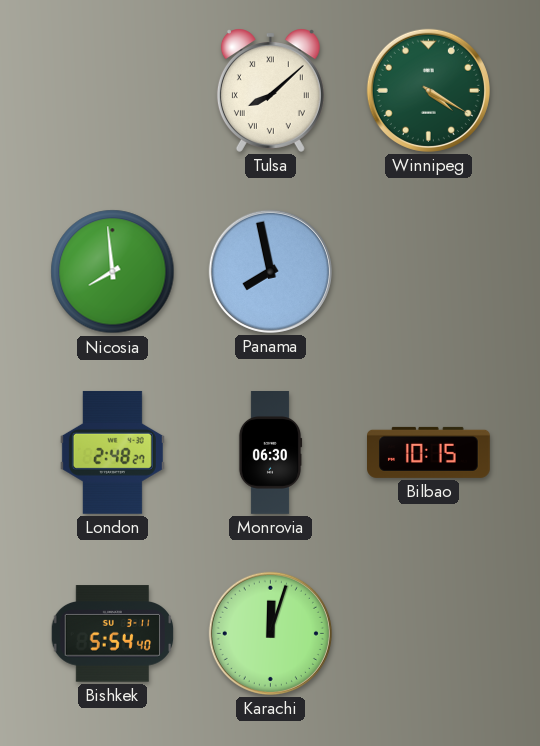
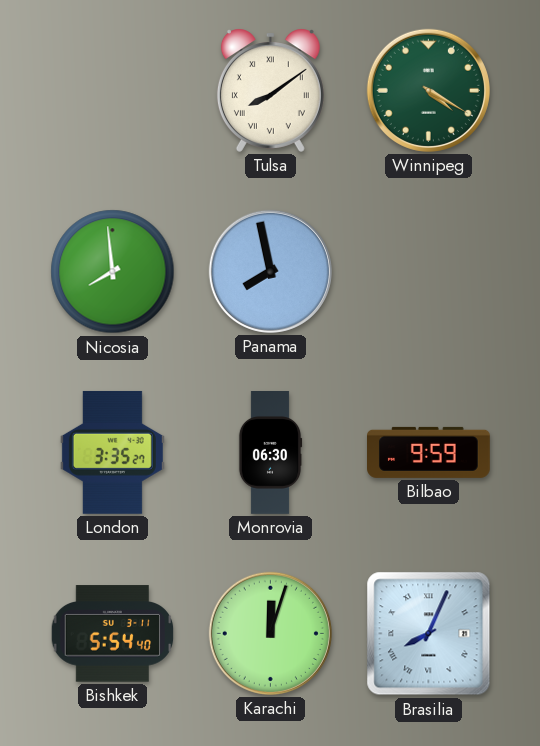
Tulsa: 8:08 -> 8:09 (270, 90)
London: 2:48 -> 3:35 (112, 452)
Bilbao: 10:15 -> 9:59 (429, 452)
Brasilia: none -> 8:04 (429, 634)
